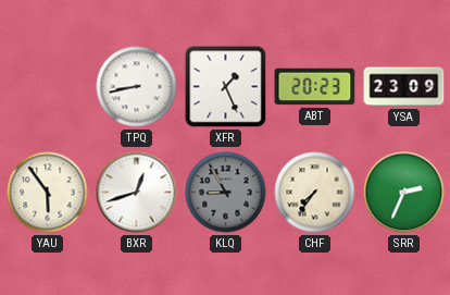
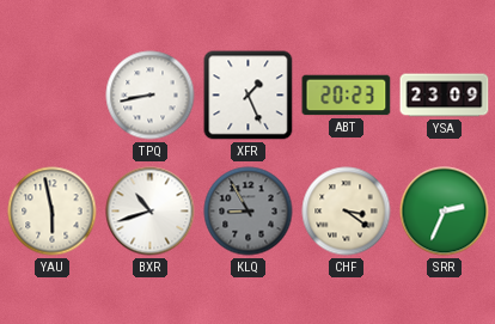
YAU: 5:54 -> 5:58 (53, 212)
BXR: 12:42 -> 10:42 (151, 212)
CHF: 7:36 -> 3:21 (347, 212)
